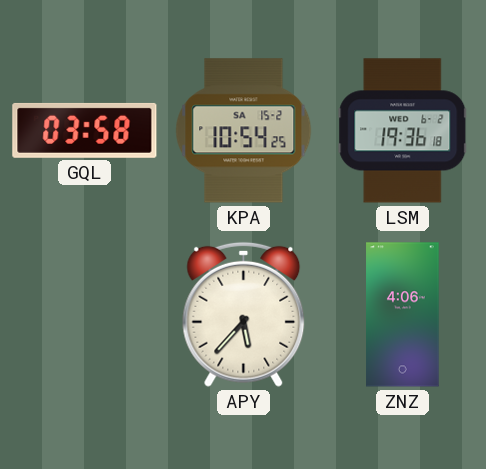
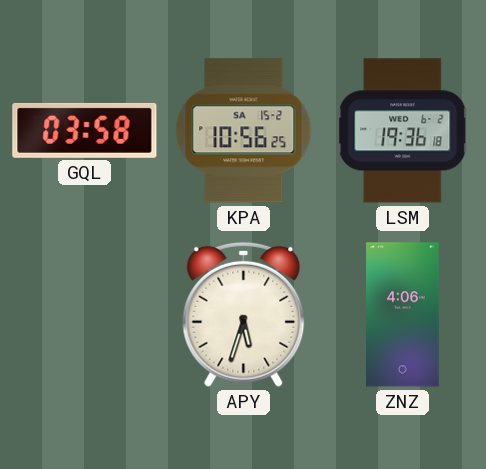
KPA: 10:54 -> 10:56 (244, 131)
APY: 5:37 -> 5:33 (244, 314)
